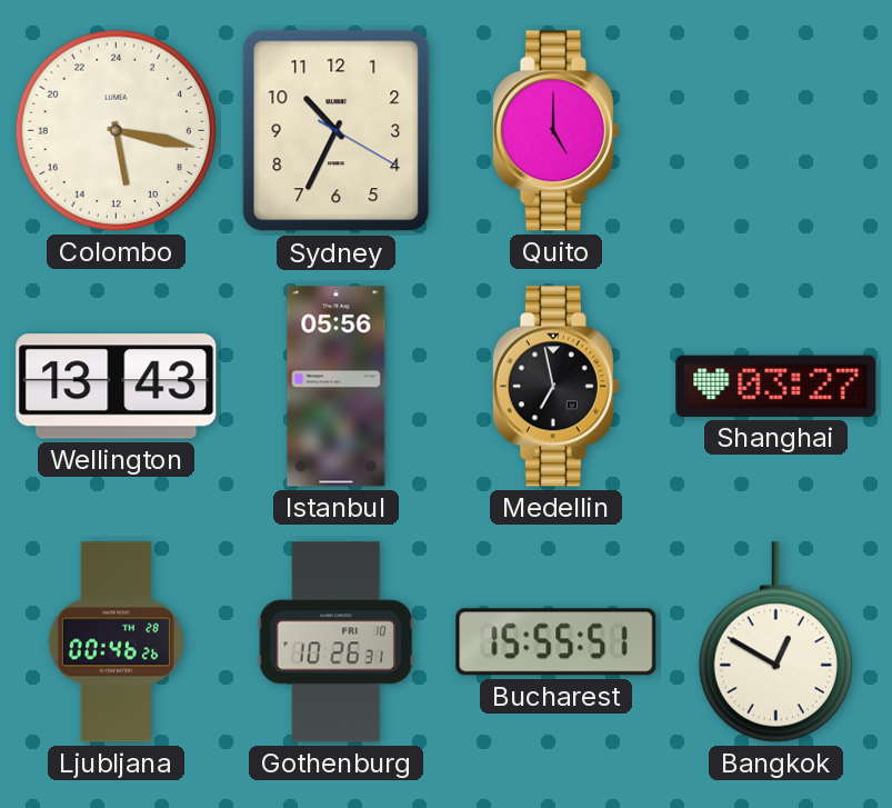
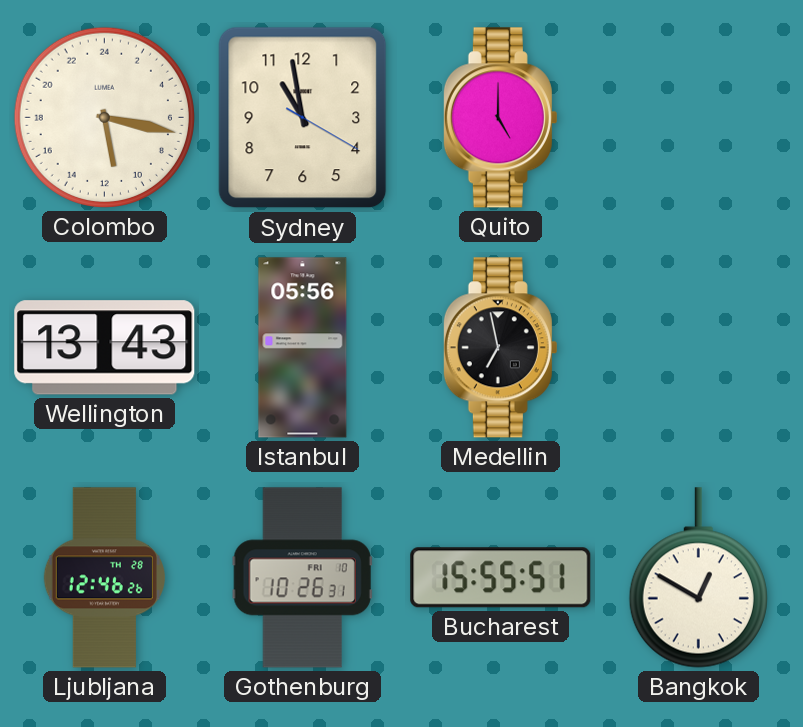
Sydney: 10:34 -> 10:58 (303, 118)
Shanghai: 03:27 -> none (776, 386)
Ljubljana: 00:46 -> 12:46 (104, 578)
